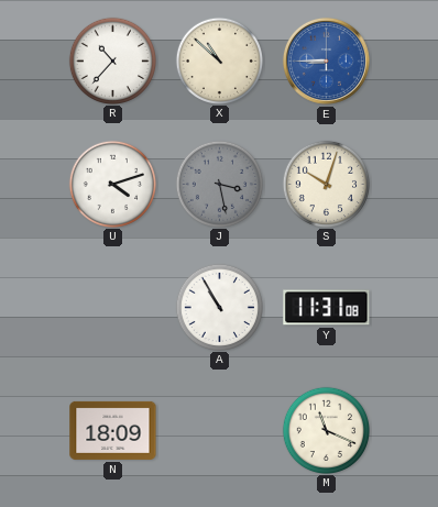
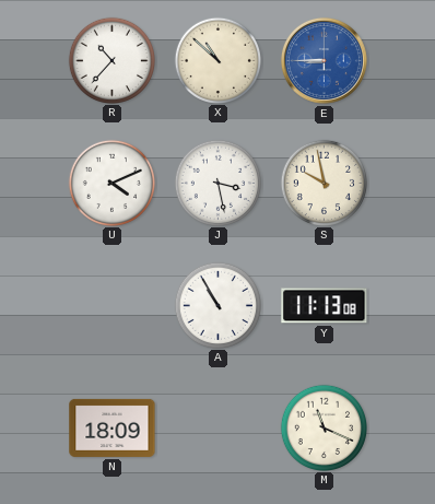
U: 4:12 -> 4:11 (111, 183)
J dial: grey -> white (217, 183)
S: 10:03 -> 9:58 (324, 183)
Y: 11:31 -> 11:13 (325, 306)
